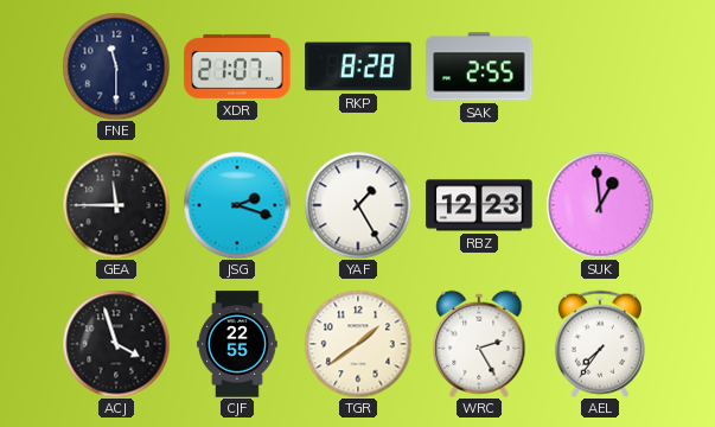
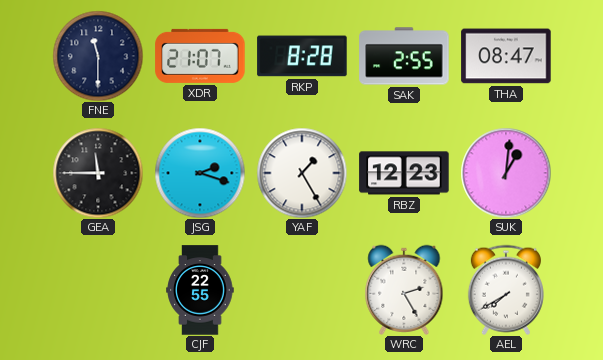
THA: none -> 08:47 (506, 56)
SUK: 12:59 -> 1:01 (506, 173)
ACJ: 3:57 -> none (116, 344)
TGR: 1:39 -> none (358, 344)
AEL: 7:36 -> 7:40 (506, 290)
